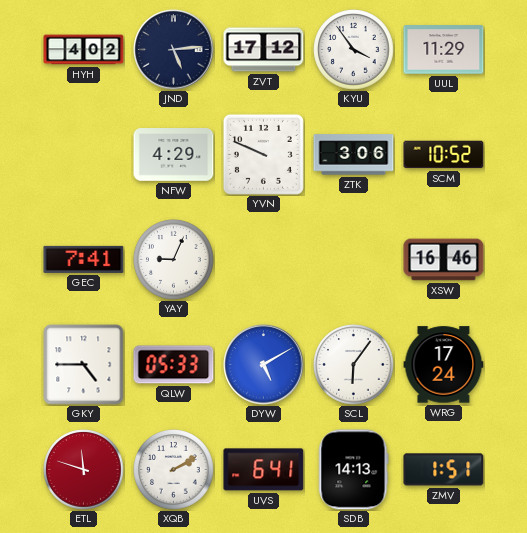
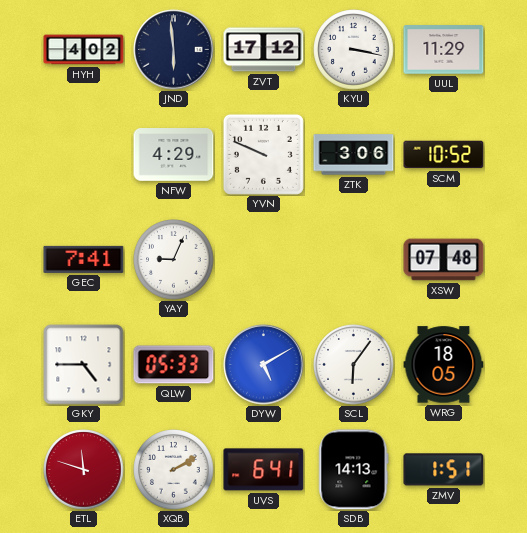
JND: 5:14 -> 5:59 (174, 50)
KYU: 3:54 -> 3:17 (354, 50)
XSW: 16:46 -> 07:48 (444, 260)
WRG: 17:24 -> 18:05 (444, 365)
